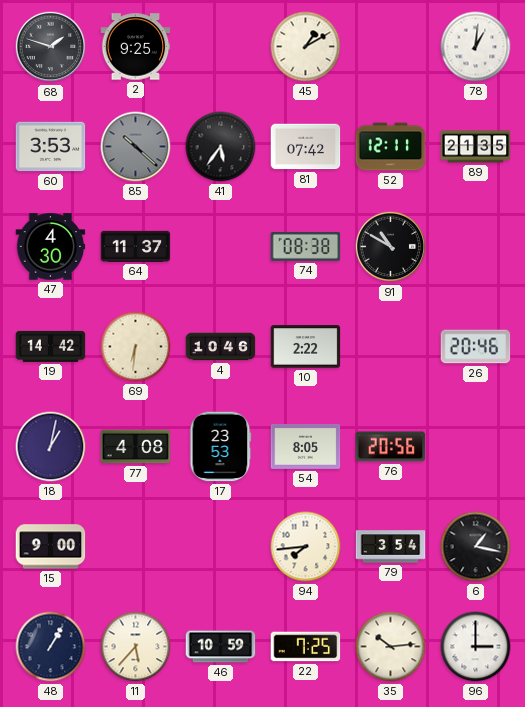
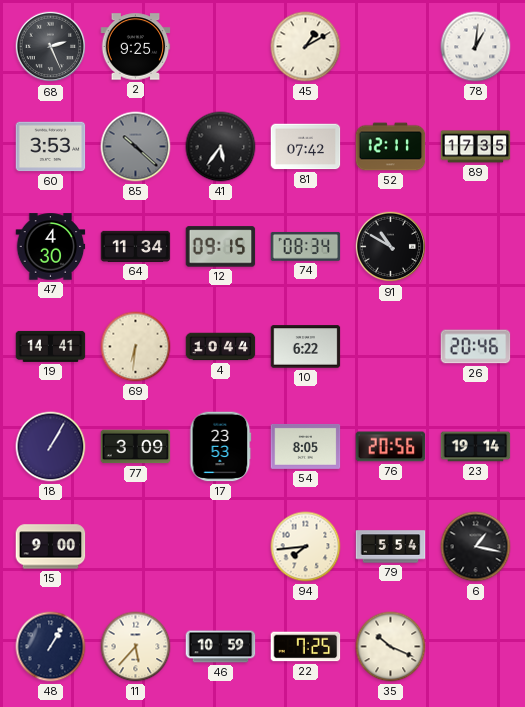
68: 1:48 -> 2:26 (51, 47)
89: 21:35 -> 17:35 (476, 147)
64: 11:37 -> 11:34 (136, 246)
12: none -> 09:15 (221, 247)
74: 08:38 -> 08:34 (306, 246)
19: 14:42 -> 14:41 (51, 346)
4: 10:46 -> 10:44 (221, 347)
10: 2:22 -> 6:22 (306, 347)
18: 1:02 -> 1:05 (51, 447)
77: 4:08 -> 3:09 (136, 447)
23: none -> 19:14 (476, 447)
79: 3:54 -> 5:54 (391, 547)
35: 10:14 -> 10:19 (391, 647)
96: 3:00 -> none (476, 647)
